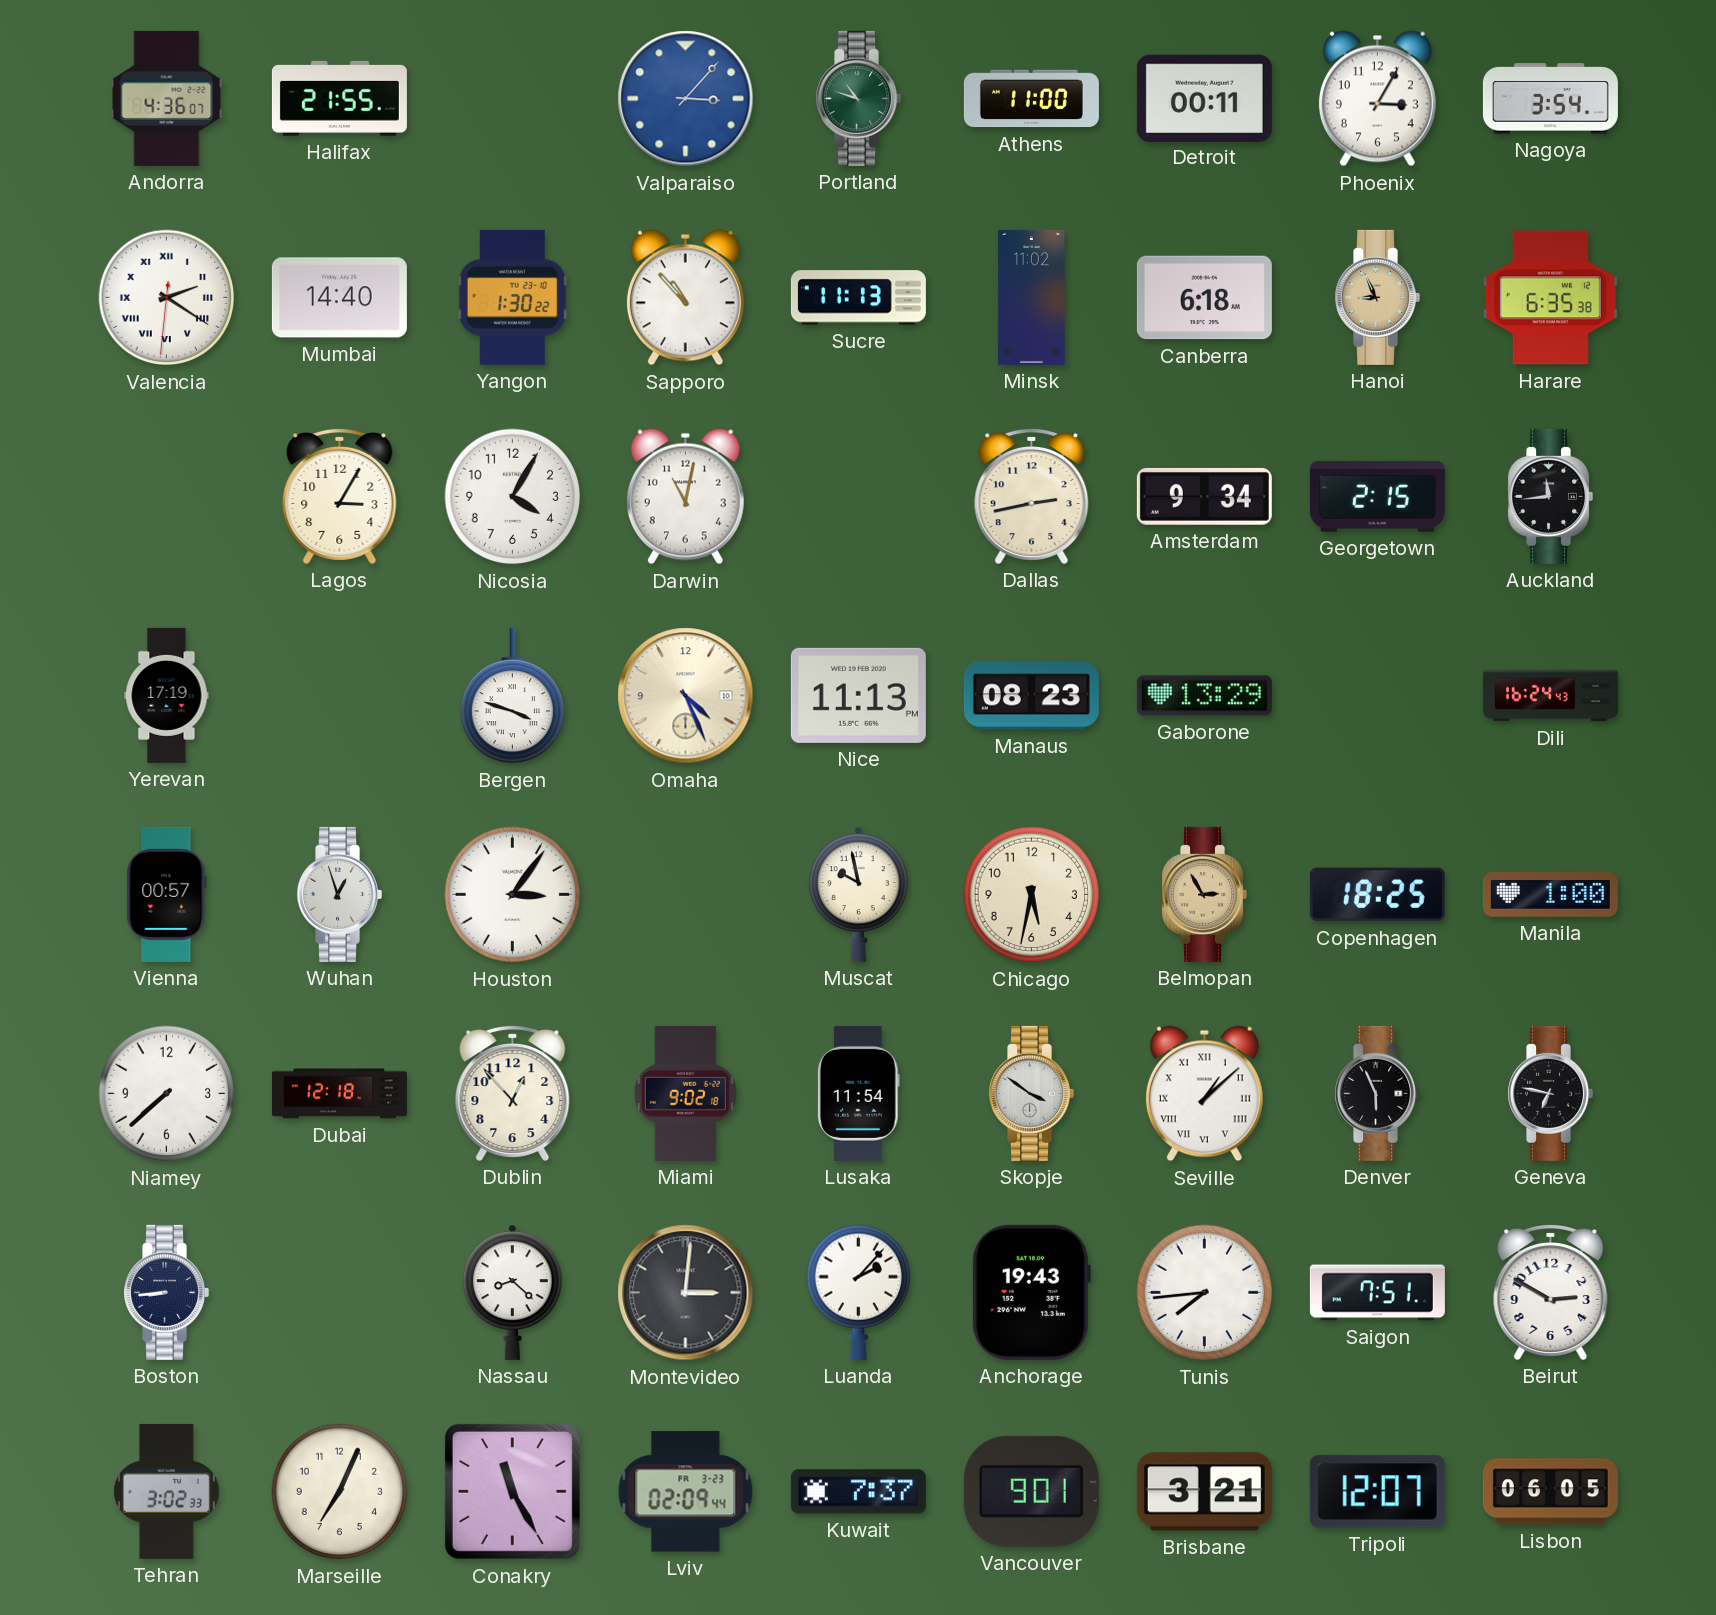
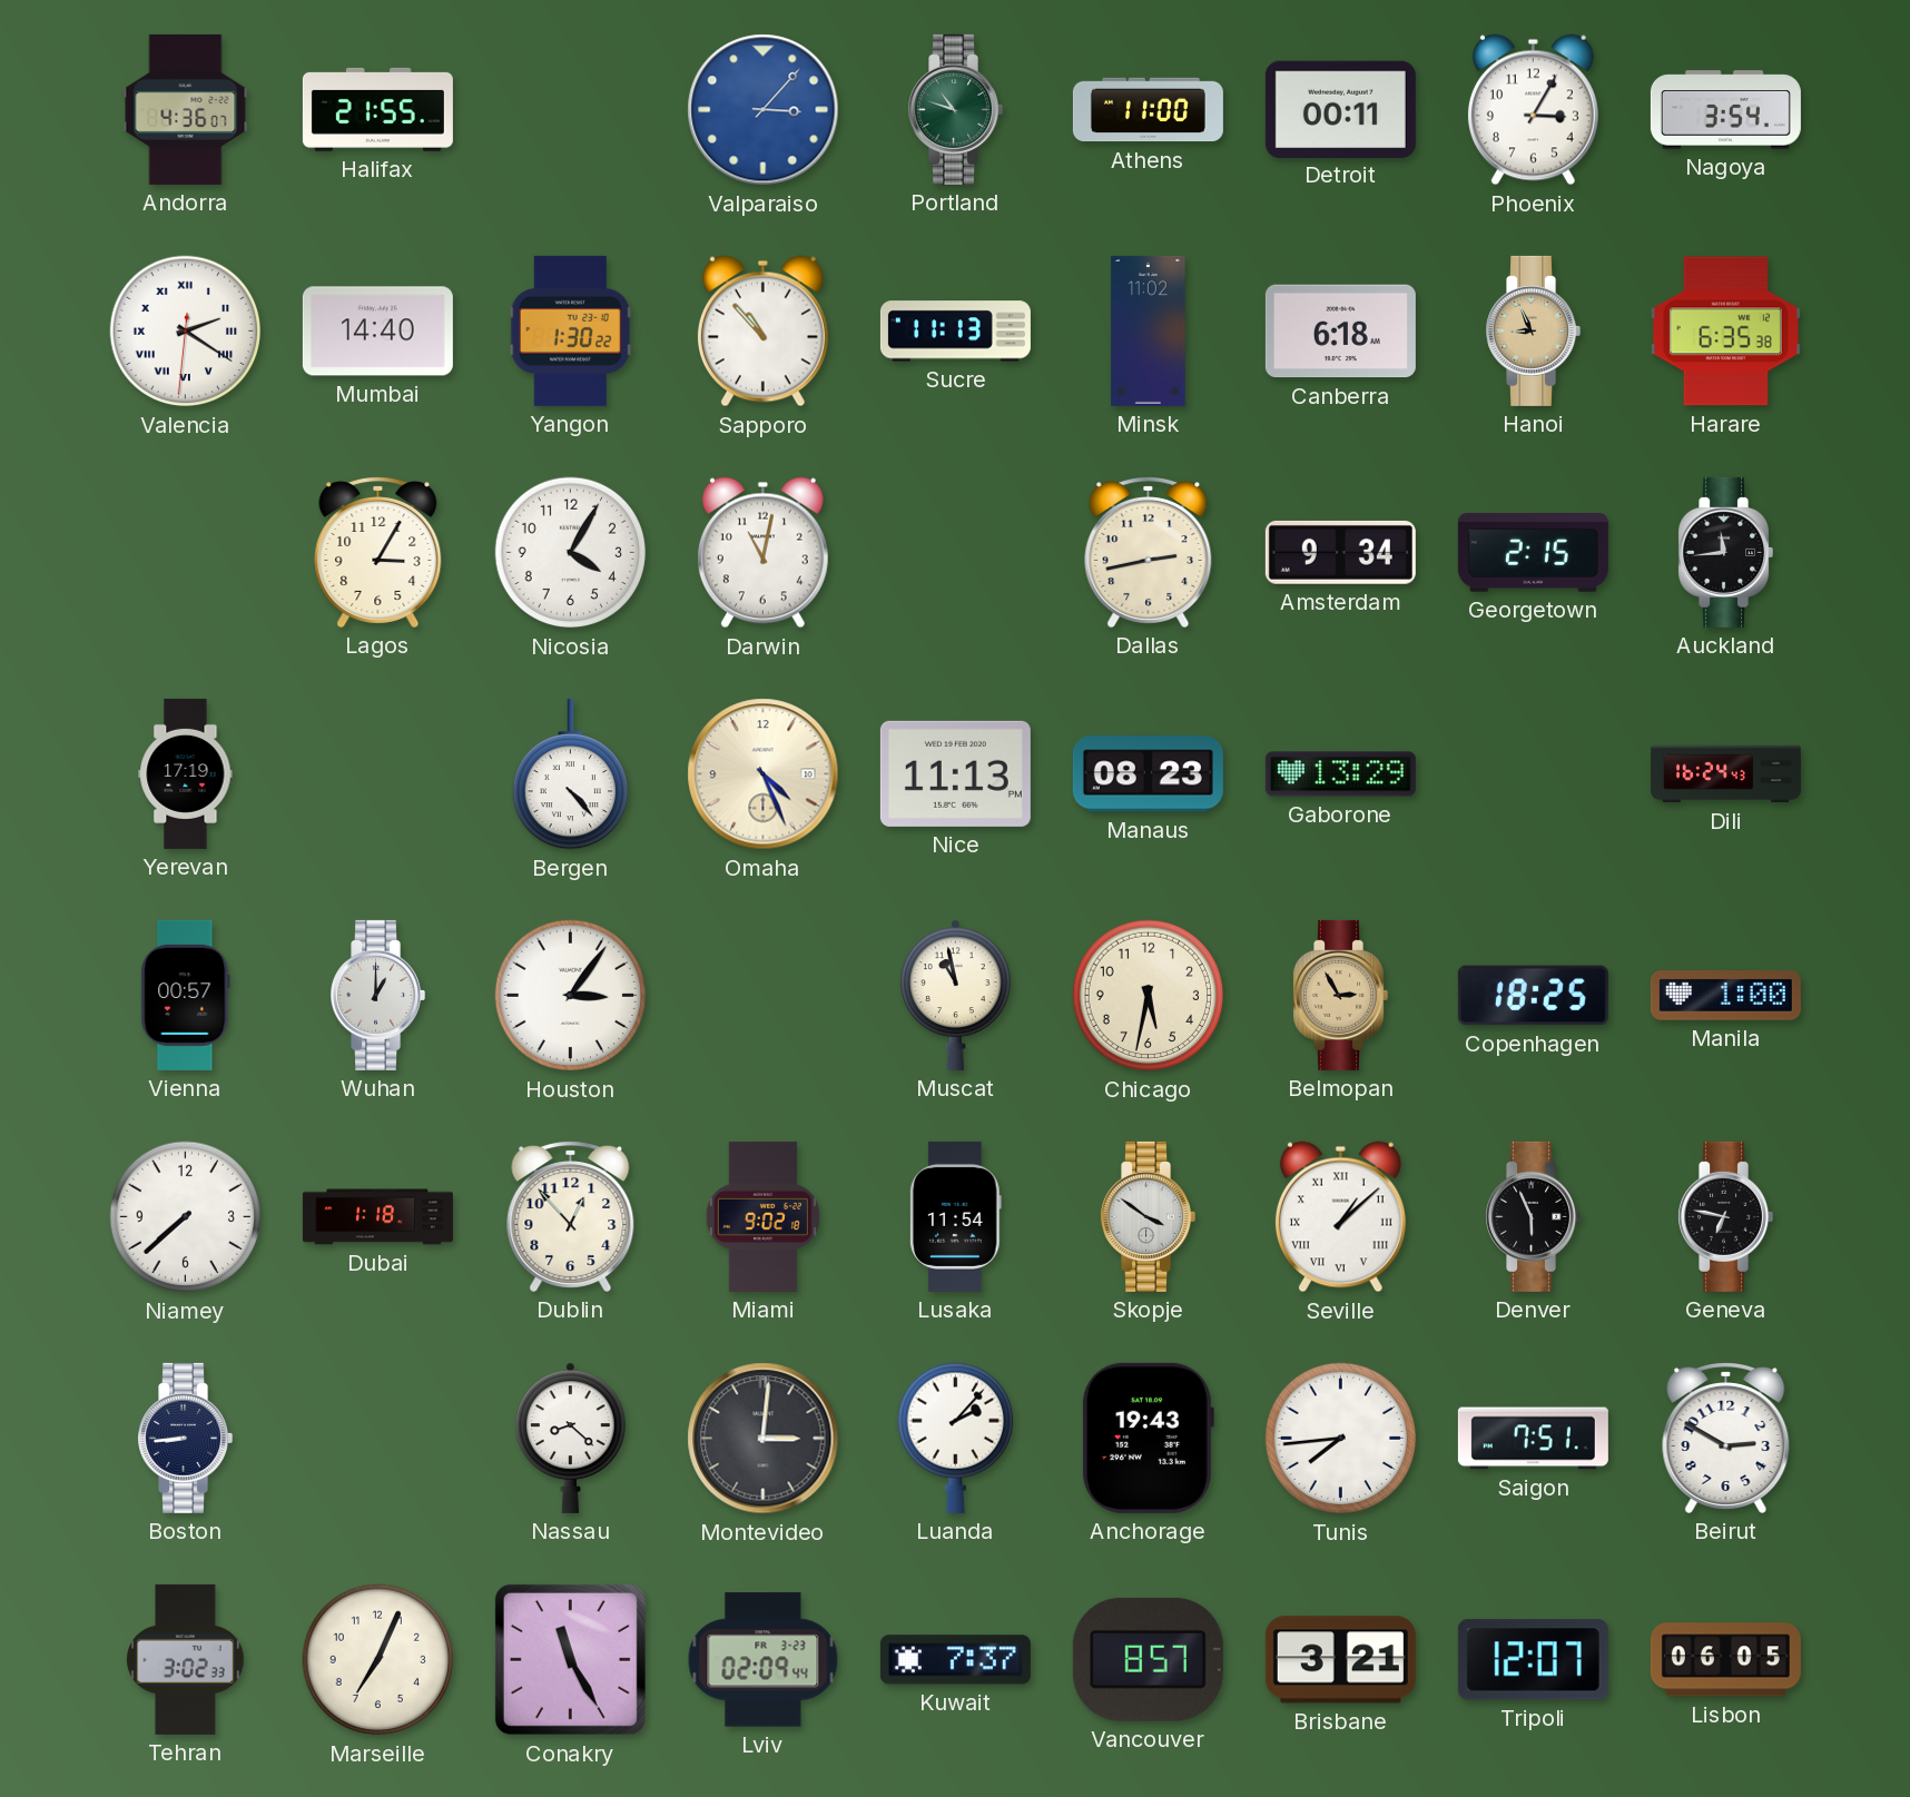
Bergen: 3:48 -> 4:23 (570, 774)
Wuhan: 12:57 -> 1:00 (377, 995)
Muscat: 9:58 -> 10:58 (956, 995)
Dubai: 12:18 -> 1:18 (377, 1217)
Vancouver: 9:01 -> 8:57 (1148, 1659)
